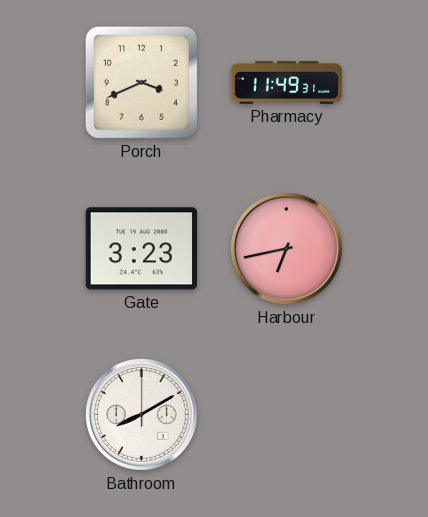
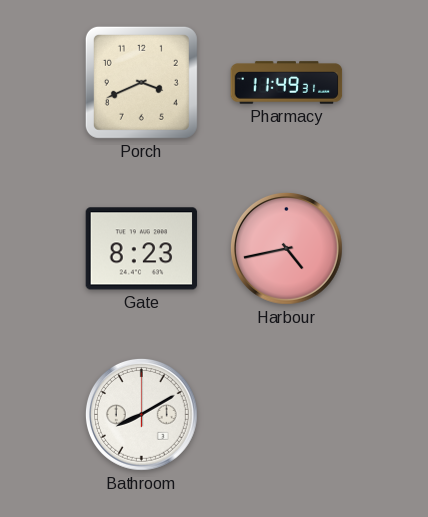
Gate: 3:23 -> 8:23 (142, 249)
Harbour: 6:43 -> 4:43 (286, 248)
